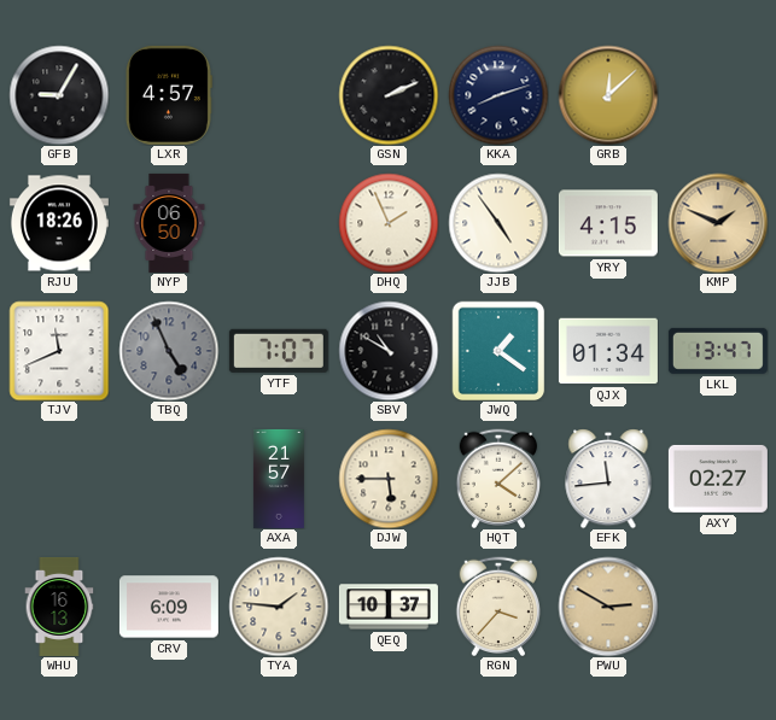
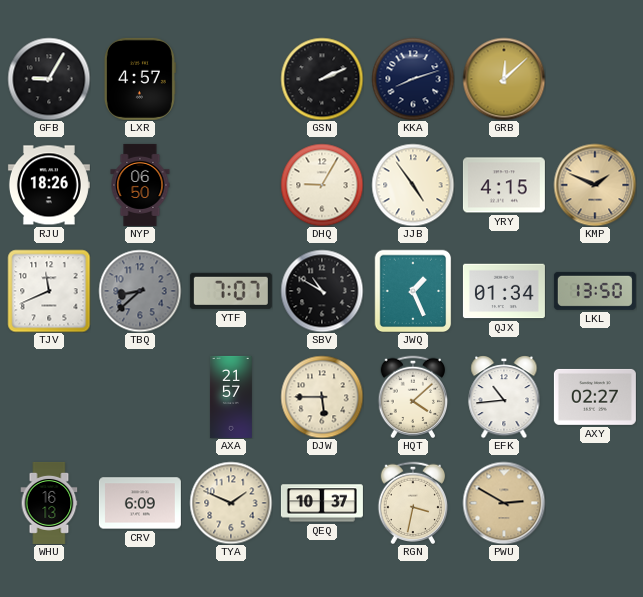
DHQ: 1:56 -> 9:05 (322, 185)
TBQ: 4:56 -> 8:38 (140, 291)
JWQ: 1:21 -> 1:26 (413, 291)
LKL: 13:47 -> 13:50 (595, 291)
EFK: 11:44 -> 10:44 (504, 397)
TYA: 1:46 -> 1:49 (231, 503)
RGN: 3:37 -> 3:32 (413, 503)
